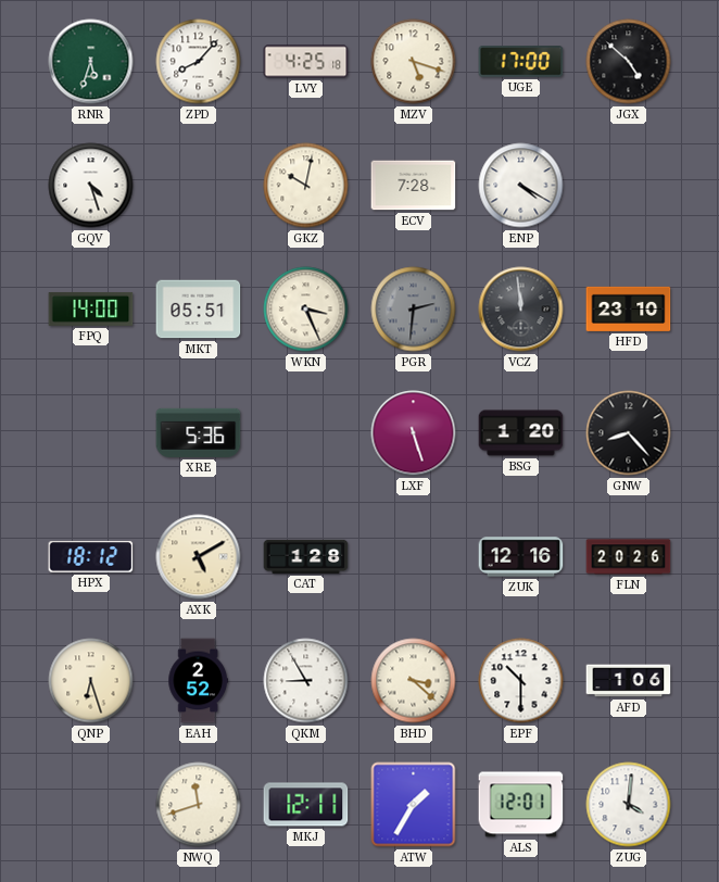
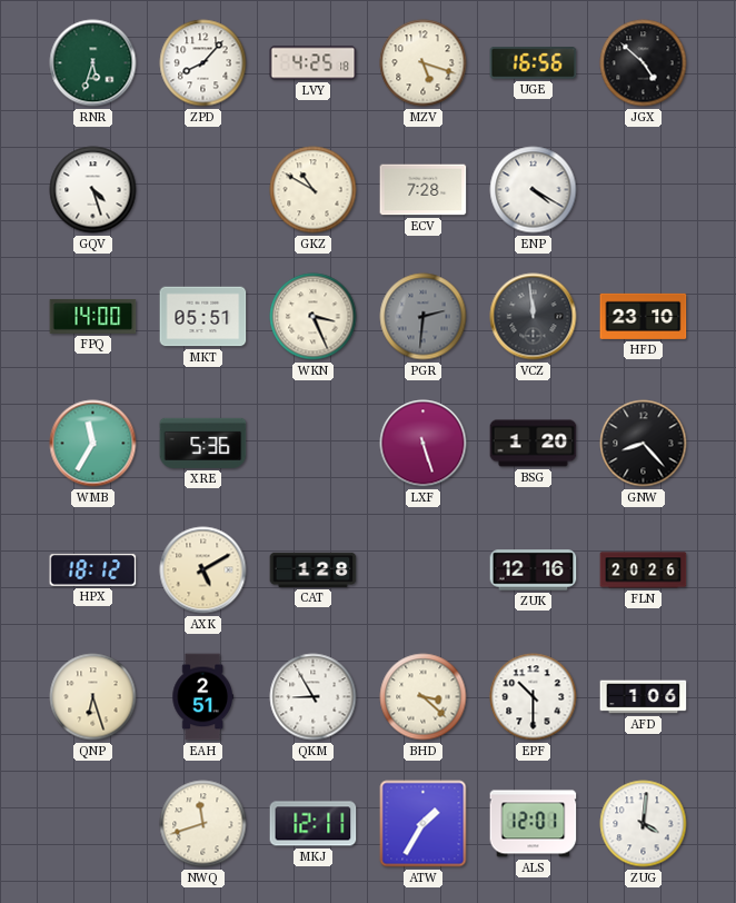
UGE: 17:00 -> 16:56 (534, 63)
GKZ: 10:02 -> 10:50 (314, 190)
WMB: none -> 11:35 (93, 444)
EAH: 2:52 -> 2:51 (202, 697)
